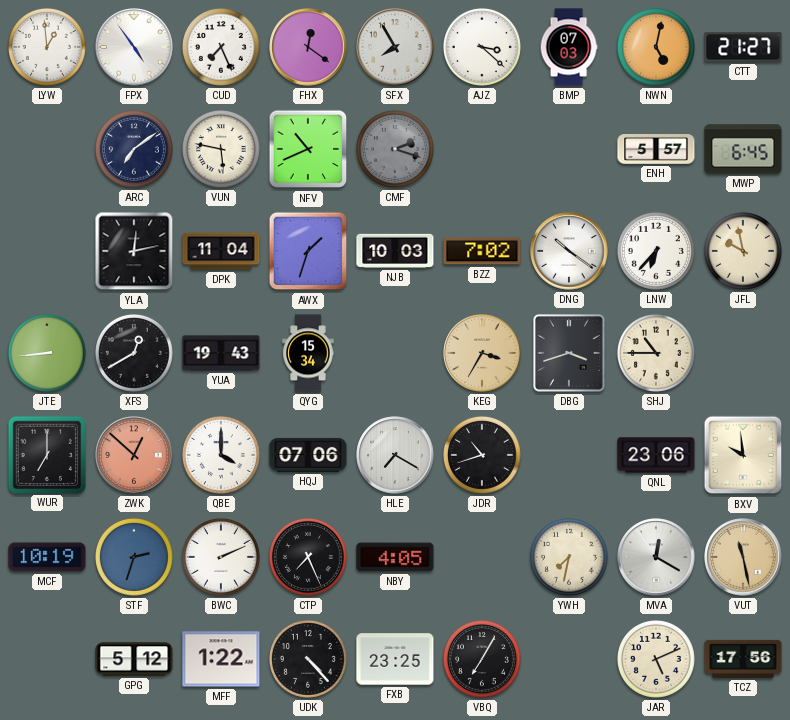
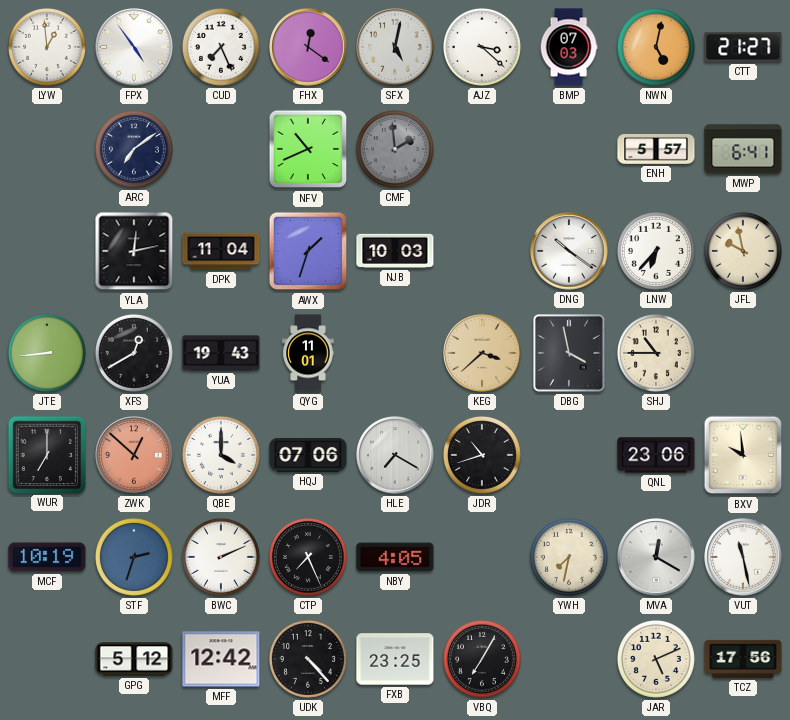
SFX: 7:55 -> 5:02 (395, 47)
VUN: 5:47 -> none (221, 149)
CMF: 2:18 -> 1:59 (395, 149)
MWP: 6:45 -> 6:41 (743, 149)
BZZ: 7:02 -> none (482, 251)
QYG: 15:34 -> 11:01 (308, 353)
KEG: 3:35 -> 3:38 (482, 353)
DBG: 3:42 -> 3:58 (570, 354)
VUT dial: champagne -> white (743, 557)
MFF: 1:22 -> 12:42 (221, 659)
